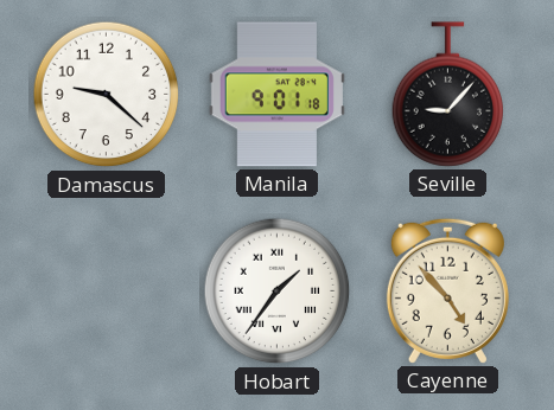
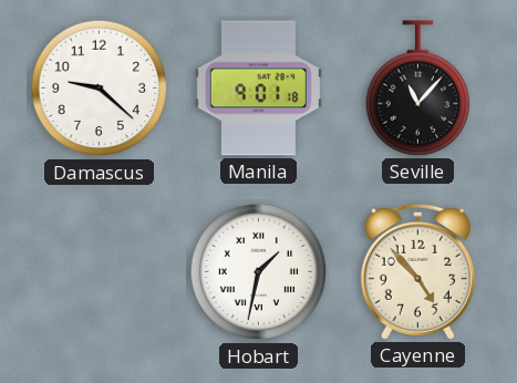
Seville: 9:07 -> 11:07 (418, 89)
Hobart: 1:36 -> 1:32 (259, 272)
